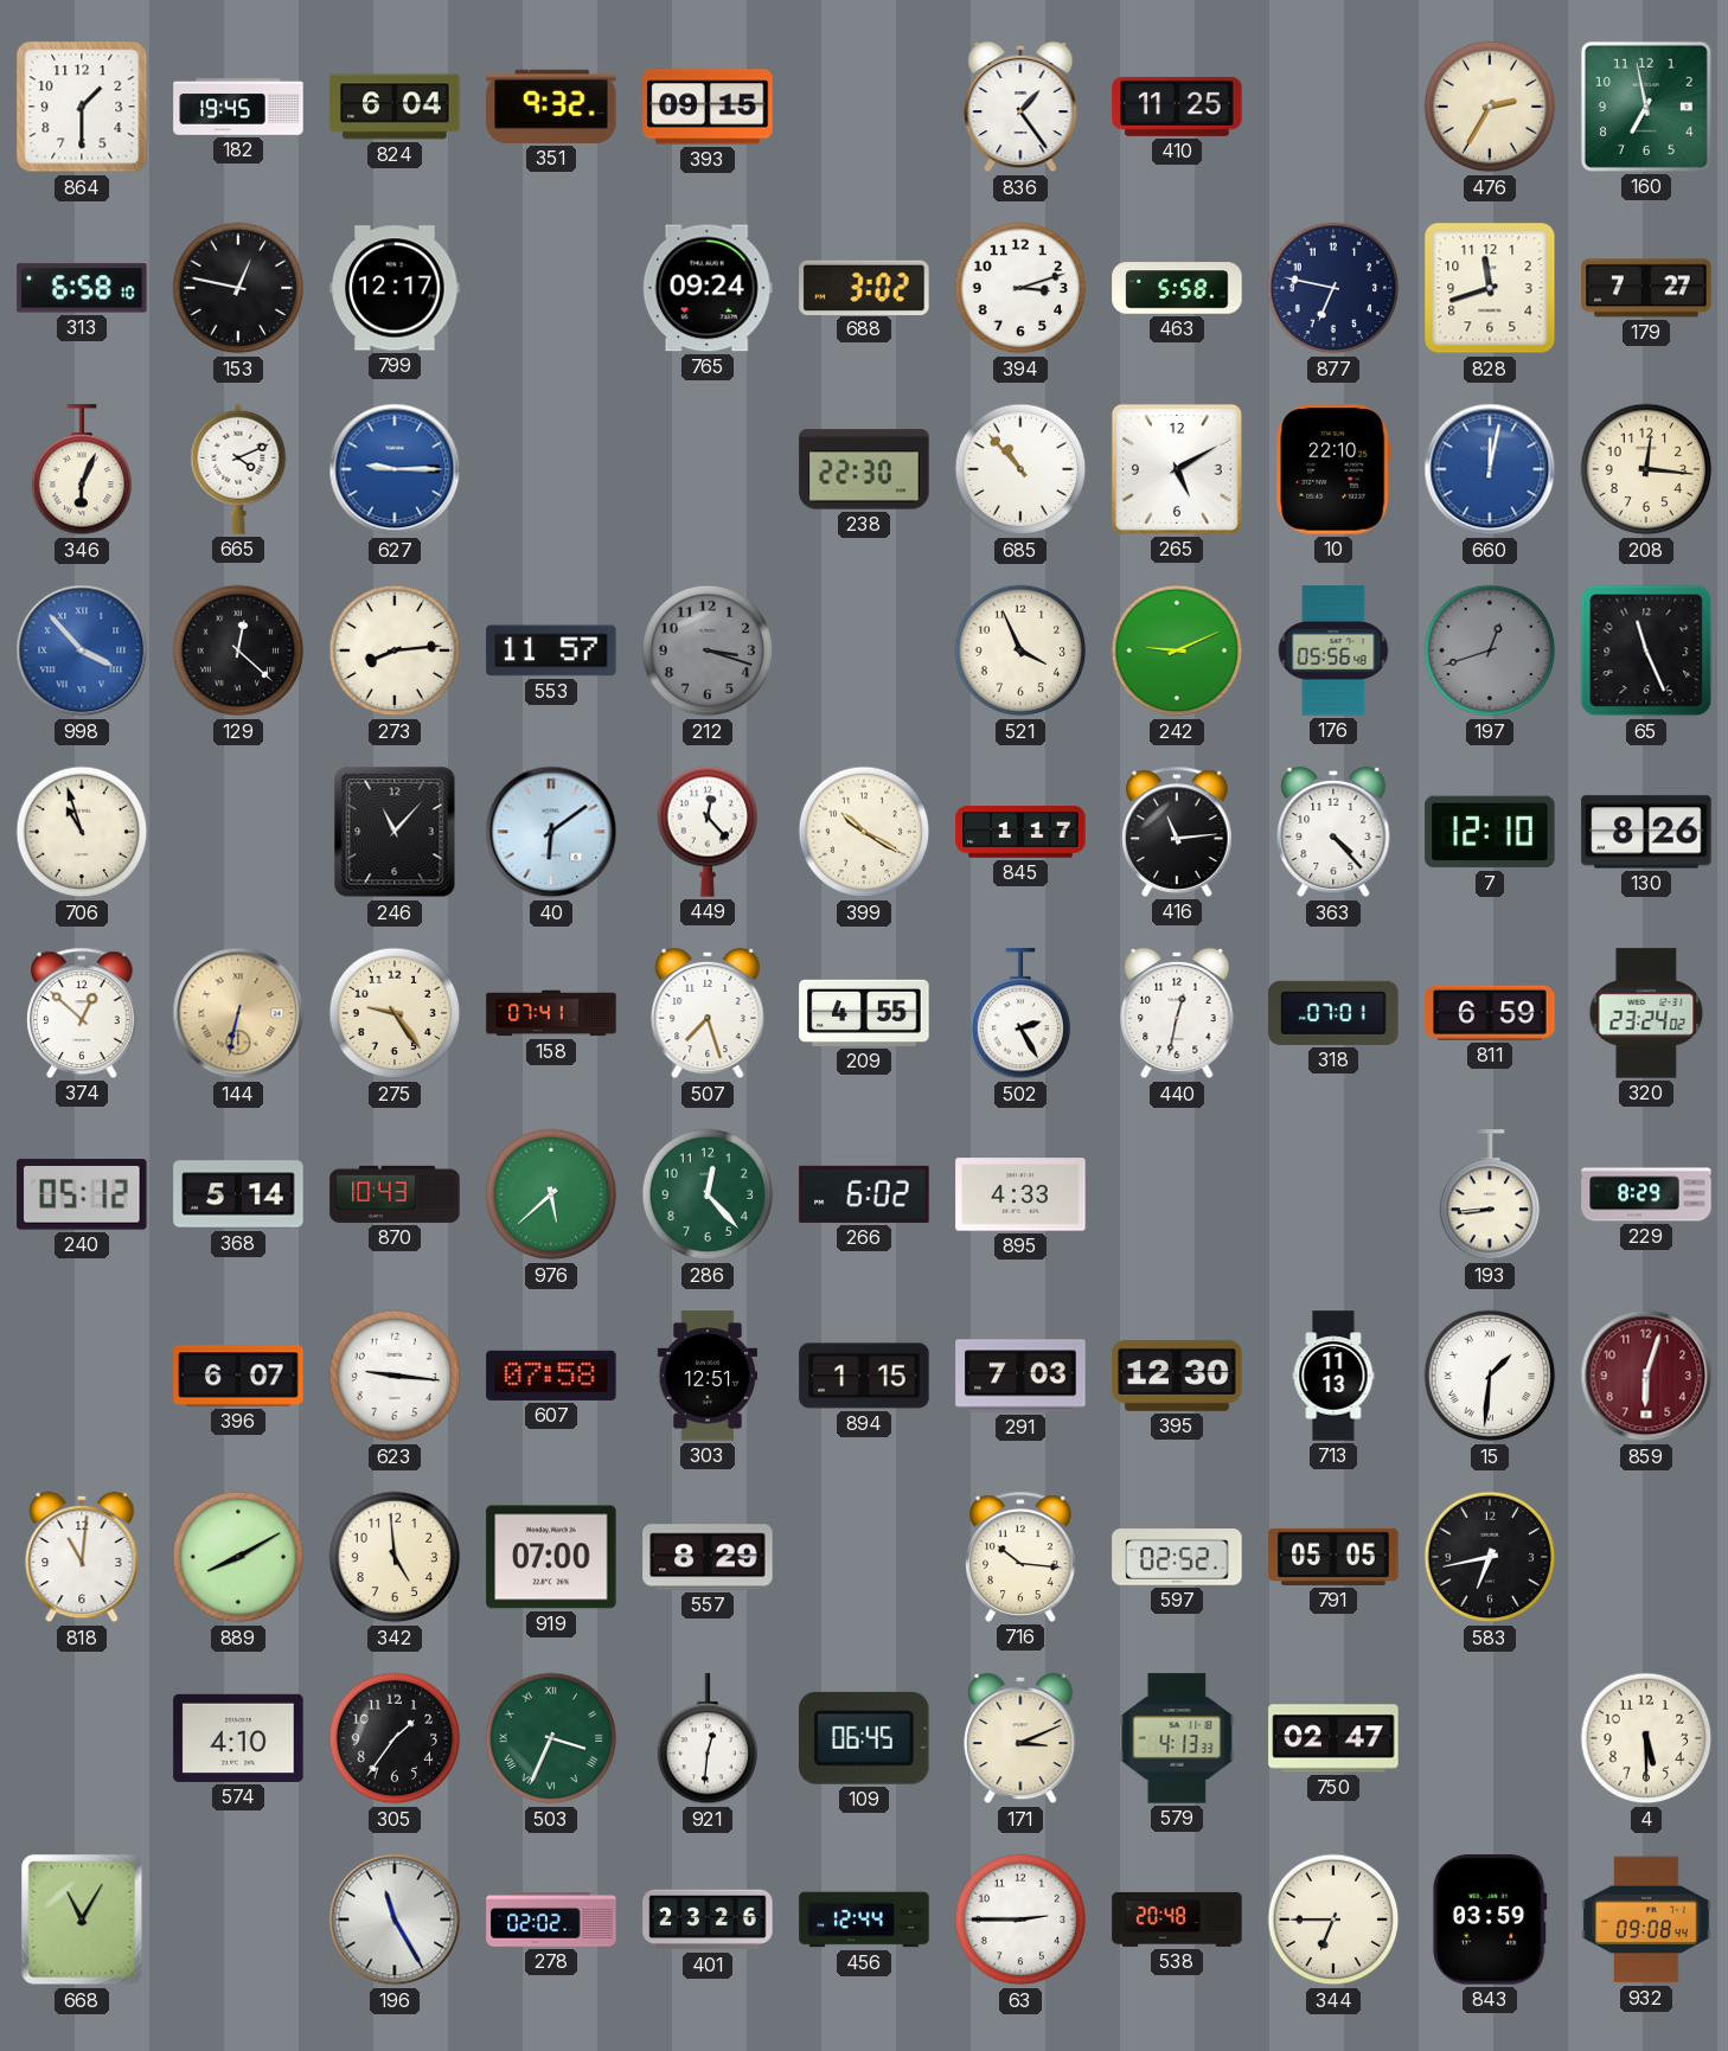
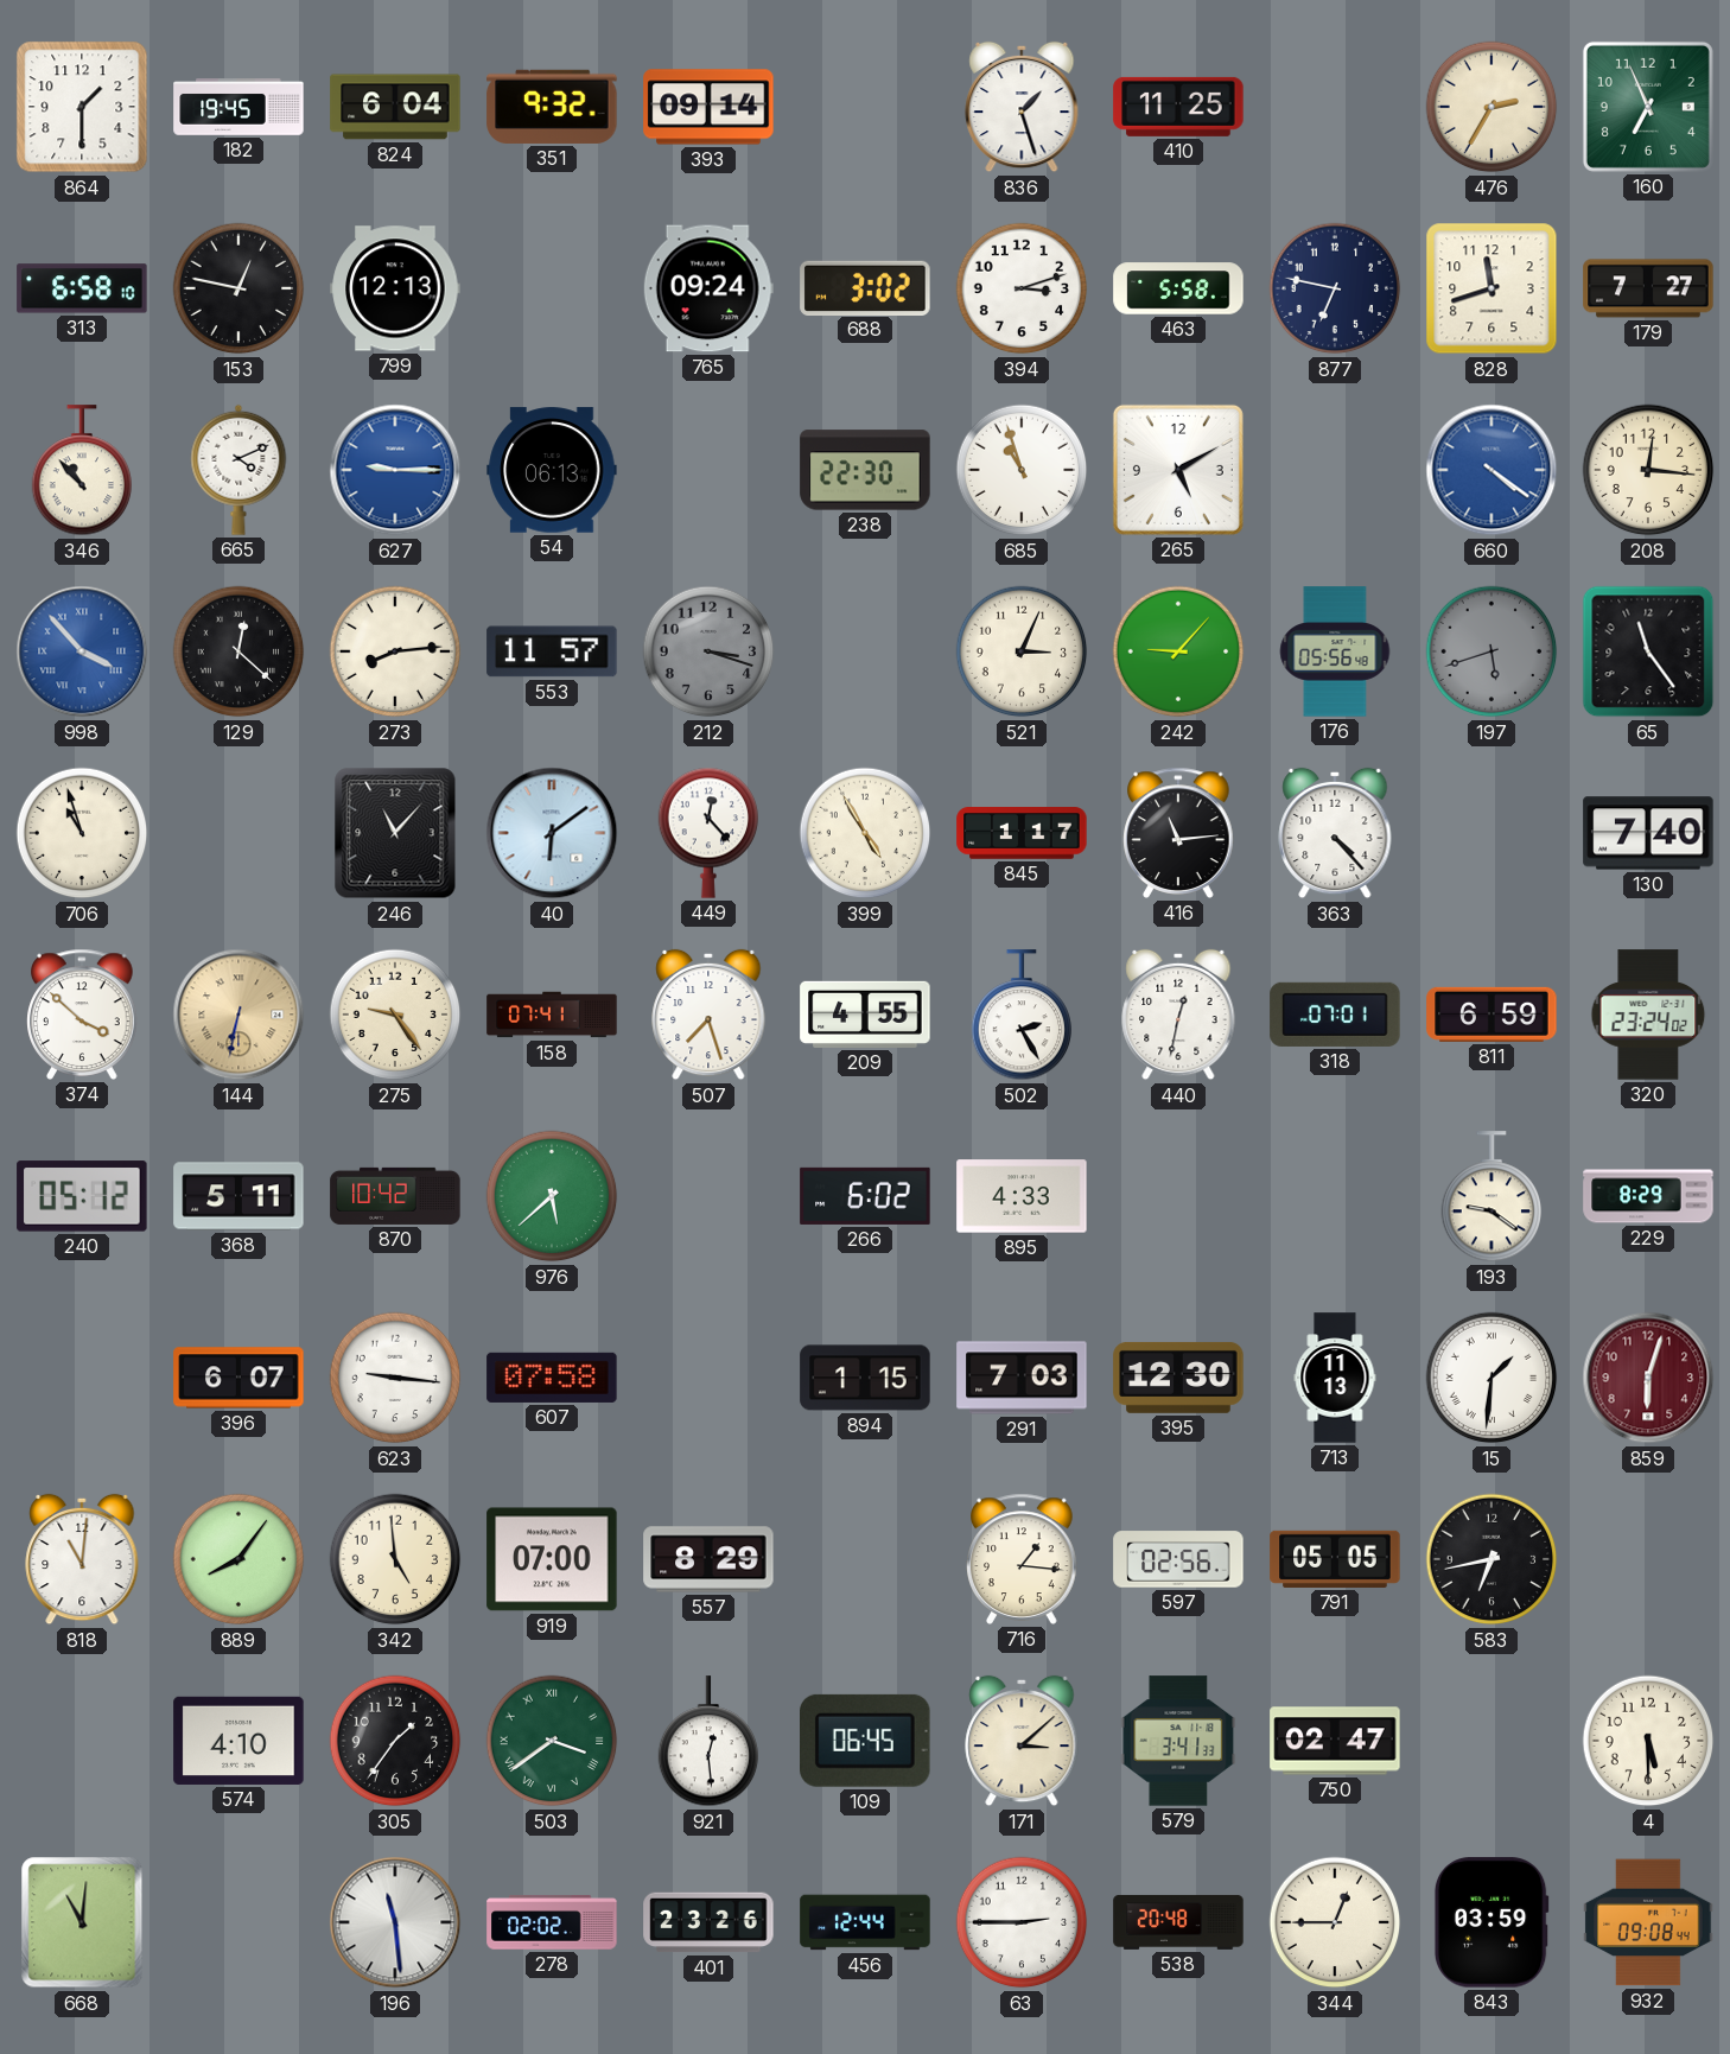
393: 09:15 -> 09:14 (708, 107)
836: 1:24 -> 1:27 (1022, 107)
160: 6:58 -> 6:56 (1648, 107)
799: 12:17 -> 12:13 (395, 288)
346: 6:04 -> 10:53 (82, 471)
54: none -> 06:13 (552, 470)
685: 10:53 -> 10:57 (1022, 470)
10: 22:10 -> none (1333, 469)
660: 12:02 -> 4:21 (1492, 470)
521: 3:56 -> 3:04 (1022, 651)
242: 9:11 -> 9:07 (1178, 651)
197: 12:42 -> 5:42 (1492, 651)
65: 11:26 -> 11:24 (1648, 651)
399: 10:20 -> 4:55 (865, 833)
7: 12:10 -> none (1490, 832)
130: 8:26 -> 7:40 (1648, 833)
374: 12:52 -> 3:52 (82, 1015)
368: 5:14 -> 5:11 (238, 1196)
870: 10:43 -> 10:42 (395, 1196)
286: 12:23 -> none (708, 1194)
193: 8:44 -> 9:21 (1492, 1197)
303: 12:51 -> none (706, 1376)
889: 8:10 -> 8:06 (238, 1559)
716: 10:16 -> 1:16 (1022, 1559)
597: 02:52 -> 02:56 (1178, 1559)
503: 3:34 -> 3:39 (552, 1741)
921: 12:31 -> 12:29 (708, 1742)
171: 3:11 -> 3:08 (1022, 1741)
579: 4:13 -> 3:41 (1178, 1741)
668: 11:05 -> 11:01 (82, 1922)
196: 11:25 -> 11:29 (395, 1922)
344: 6:45 -> 12:45 (1335, 1922)
